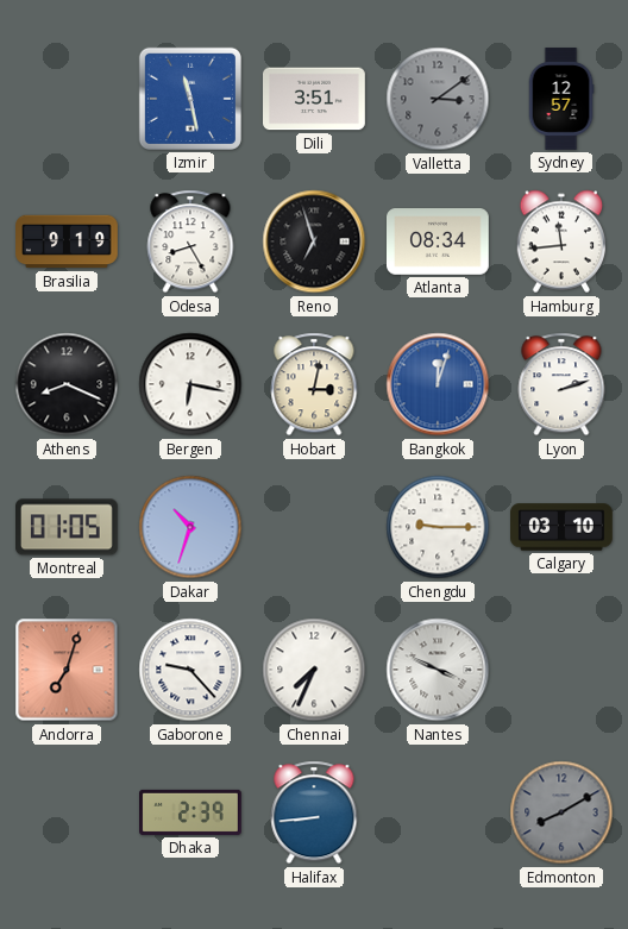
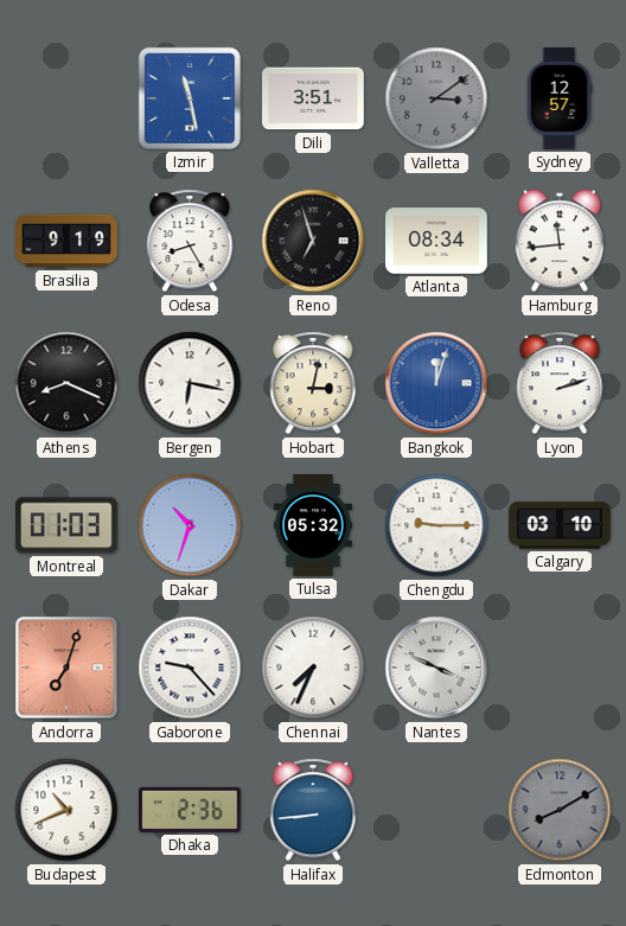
Montreal: 01:05 -> 01:03 (68, 525)
Tulsa: none -> 05:32 (313, 525)
Budapest: none -> 10:41 (66, 810)
Dhaka: 2:39 -> 2:36 (191, 810)
